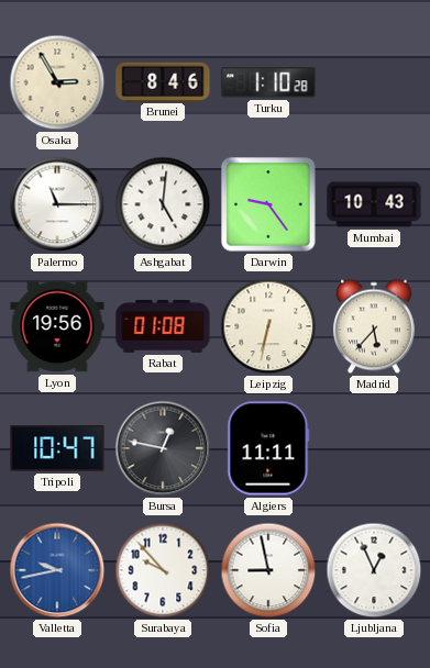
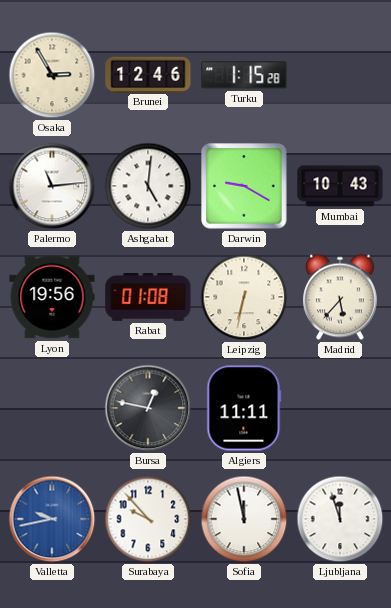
Brunei: 8:46 -> 12:46 (148, 74)
Turku: 1:10 -> 1:15 (244, 75)
Palermo: 11:15 -> 11:14 (52, 186)
Darwin: 9:24 -> 9:20 (244, 186)
Tripoli: 10:47 -> none (57, 448)
Sofia: 8:58 -> 11:58 (244, 519)
Ljubljana: 12:56 -> 11:57 (340, 519)
